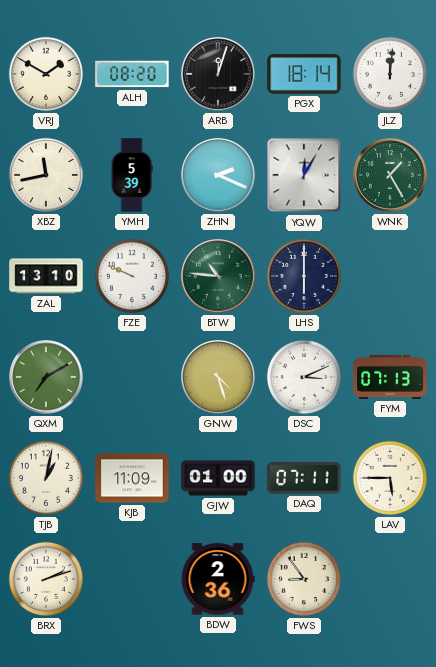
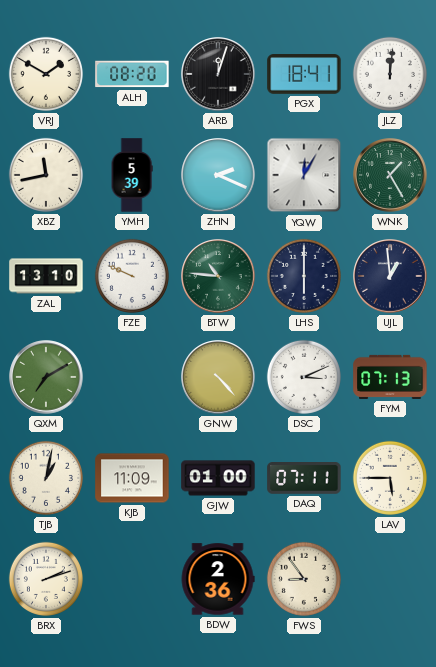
PGX: 18:14 -> 18:41 (304, 74)
UJL: none -> 12:59 (390, 276)
GNW: 4:27 -> 4:23 (218, 377)
